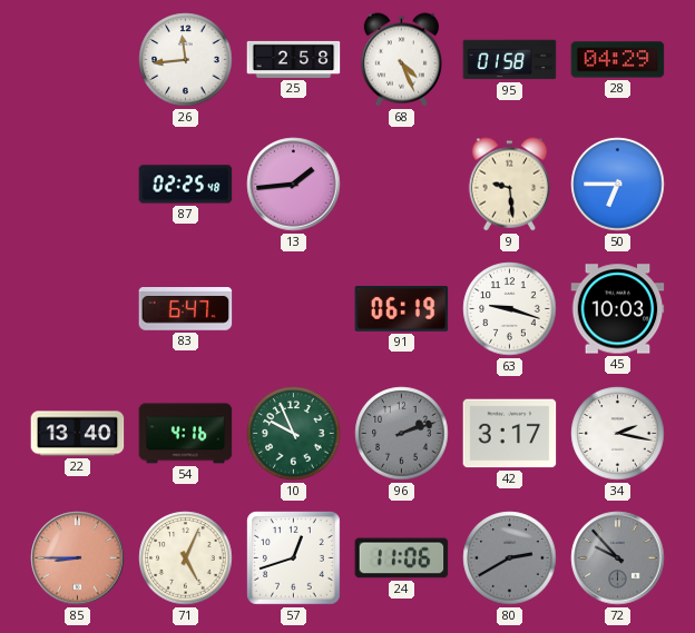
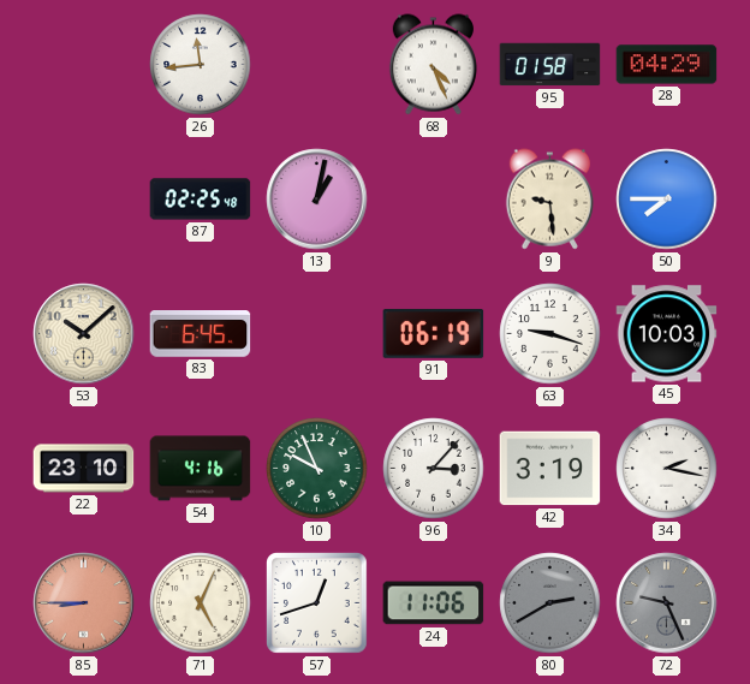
25: 2:58 -> none (294, 59)
13: 1:44 -> 1:02 (317, 200)
50: 6:45 -> 7:45 (667, 200)
53: none -> 10:08 (84, 334)
83: 6:47 -> 6:45 (201, 334)
22: 13:40 -> 23:10 (84, 469)
96: 2:12 -> 3:07 (434, 469)
96 dial: grey -> white (434, 469)
42: 3:17 -> 3:19 (550, 469)
72: 9:53 -> 9:26 (667, 603)
